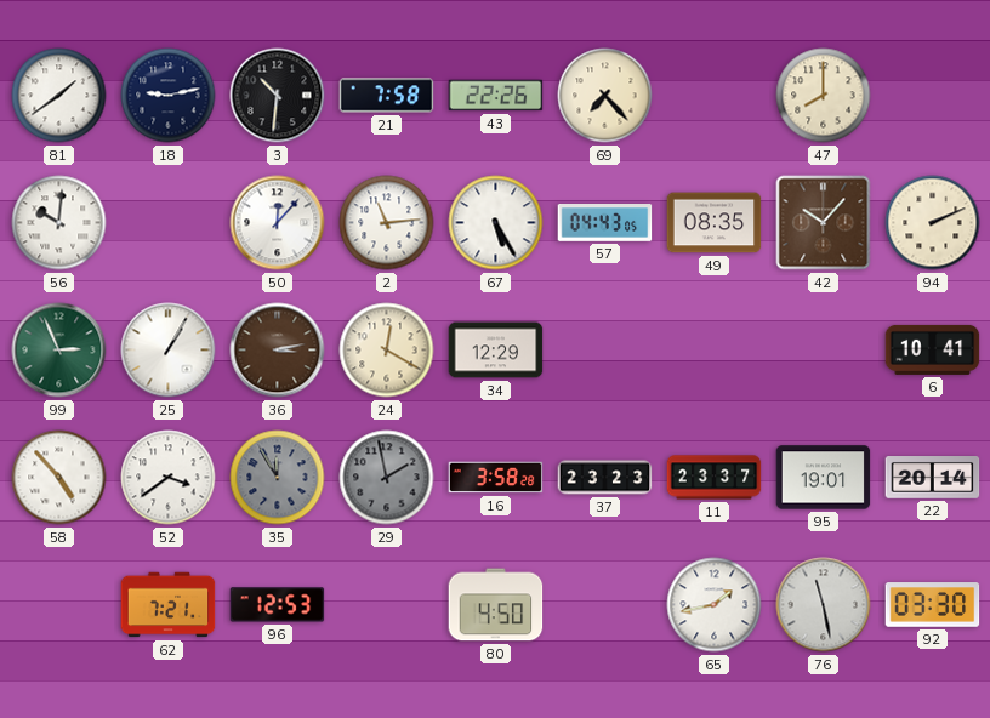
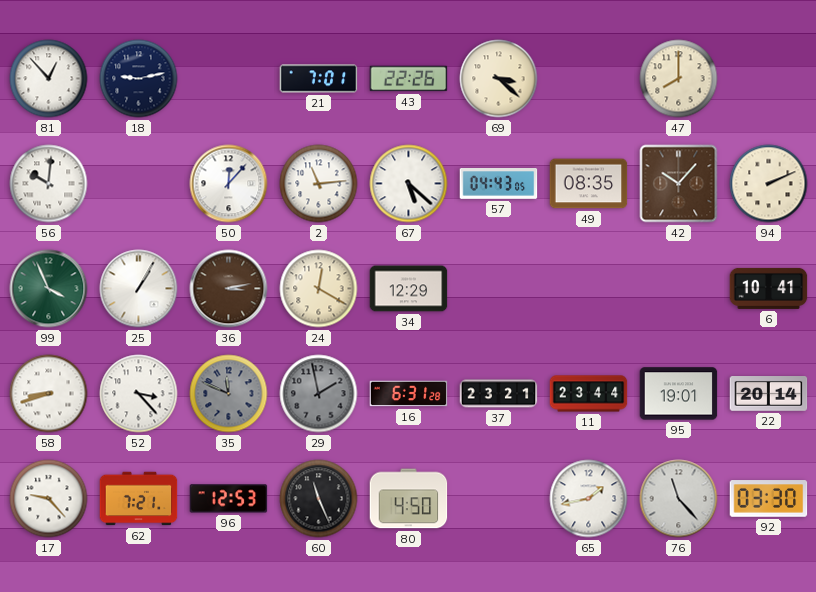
81: 1:39 -> 12:53 (49, 79)
3: 10:31 -> none (278, 96)
21: 7:58 -> 7:01 (319, 79)
69: 7:23 -> 3:22 (499, 79)
67: 5:25 -> 5:22 (409, 184)
99: 2:56 -> 3:56 (49, 289)
58: 4:53 -> 8:42 (49, 394)
52: 3:39 -> 3:23 (139, 394)
35: 11:55 -> 11:49 (229, 394)
16: 3:58 -> 6:31 (409, 394)
37: 23:23 -> 23:21 (499, 394)
11: 23:37 -> 23:44 (589, 394)
17: none -> 9:23 (49, 499)
60: none -> 11:26 (319, 499)
76: 11:28 -> 11:23 (679, 499)
